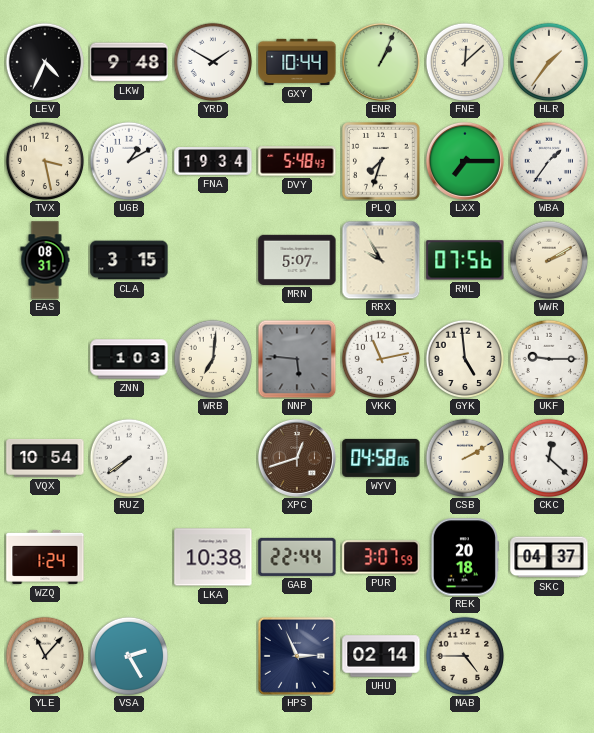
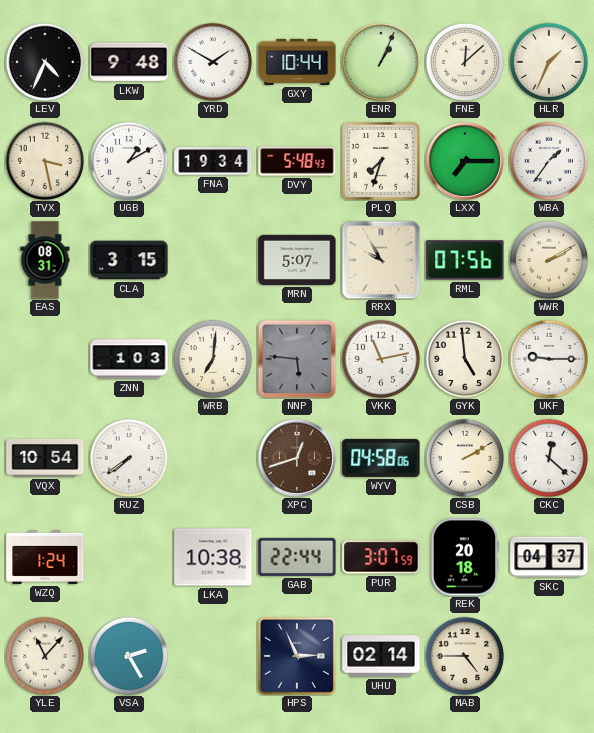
HLR: 1:36 -> 1:34 (549, 62)
